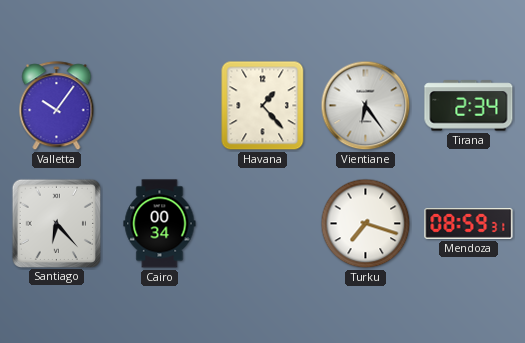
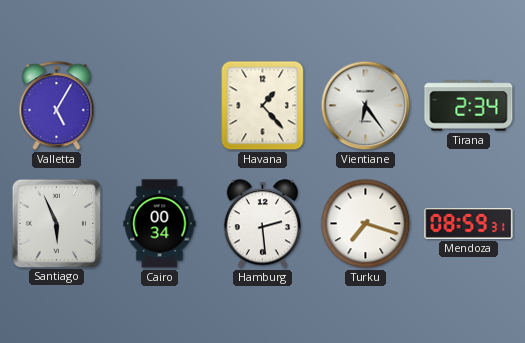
Valletta: 10:06 -> 5:05 (57, 106)
Santiago: 6:23 -> 5:56 (56, 223)
Hamburg: none -> 2:29 (262, 224)
